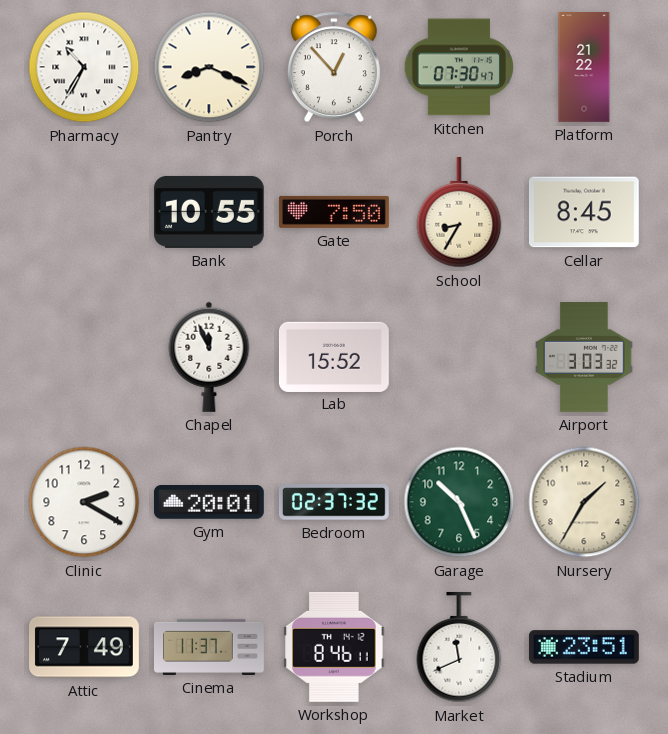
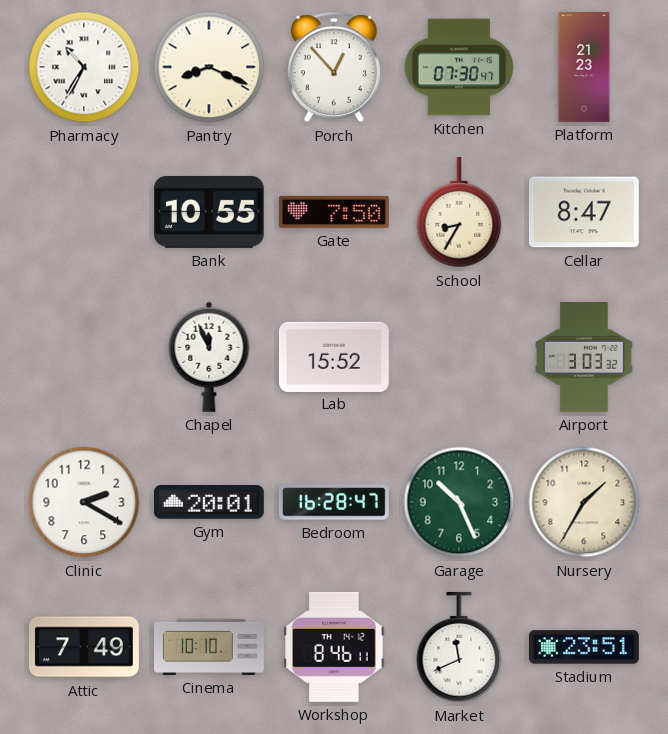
Platform: 21:22 -> 21:23 (584, 68)
Cellar: 8:45 -> 8:47 (584, 212)
Bedroom: 02:37 -> 16:28 (334, 502)
Cinema: 11:37 -> 10:10 (210, 647)
